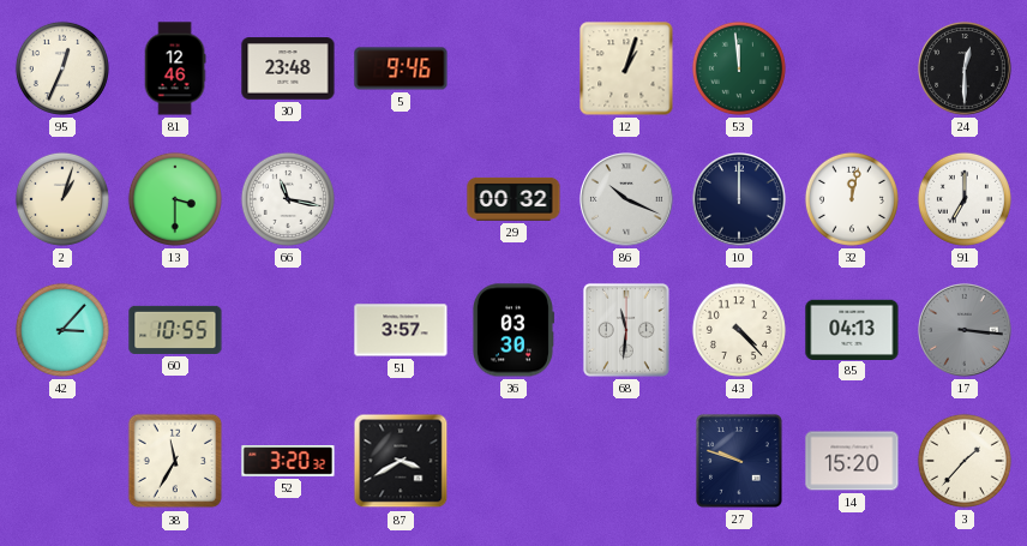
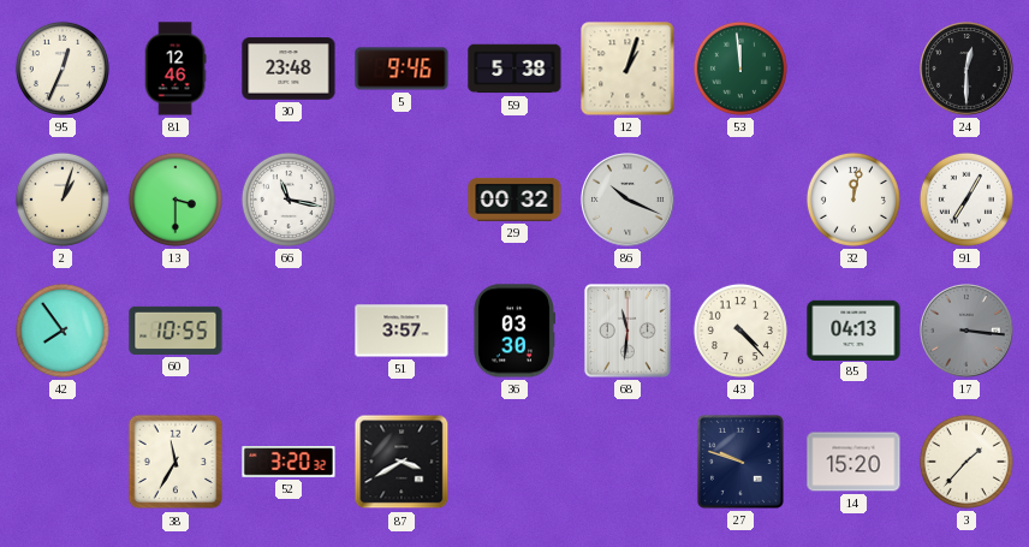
59: none -> 5:38 (514, 69)
10: 12:00 -> none (739, 199)
91: 7:00 -> 7:05 (966, 200)
42: 3:07 -> 7:54 (63, 331)
